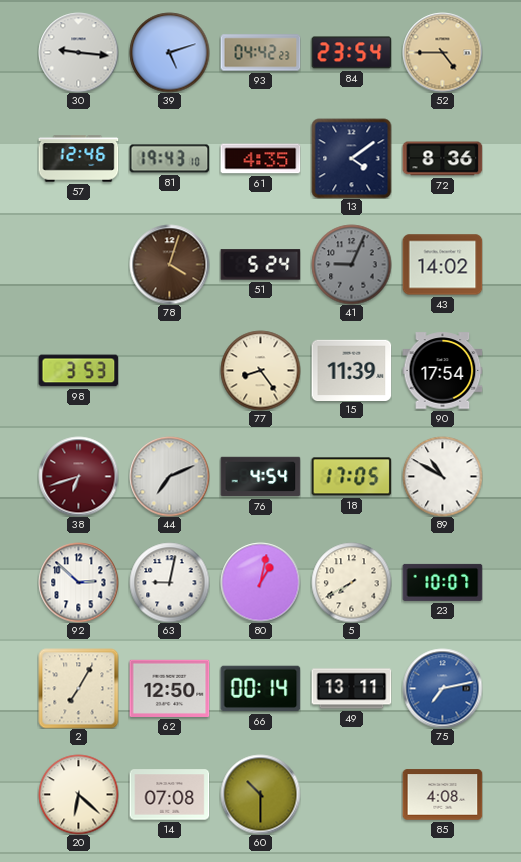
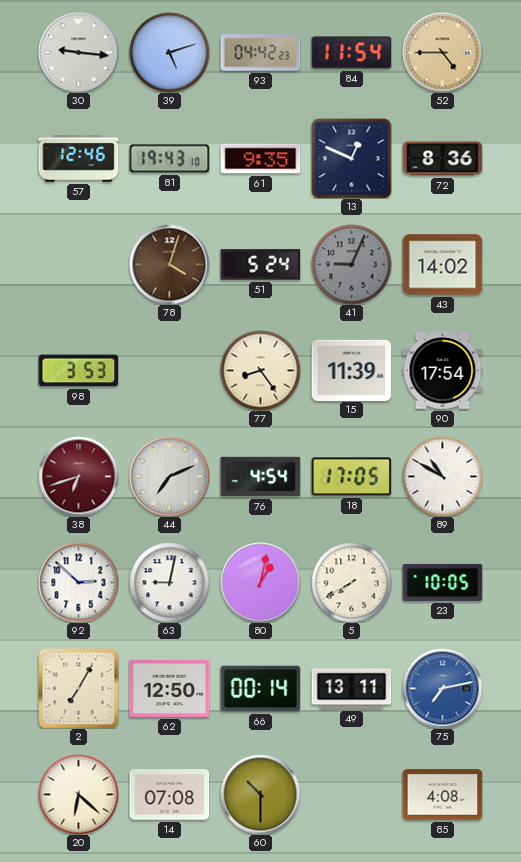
84: 23:54 -> 11:54 (351, 53)
61: 4:35 -> 9:35 (260, 159)
13: 4:09 -> 12:49 (351, 158)
23: 10:07 -> 10:05 (442, 582)
